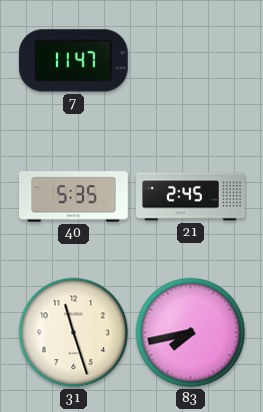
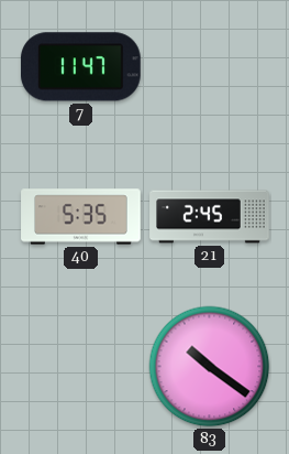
31: 11:27 -> none (74, 333)
83: 7:43 -> 10:21 (210, 367)
